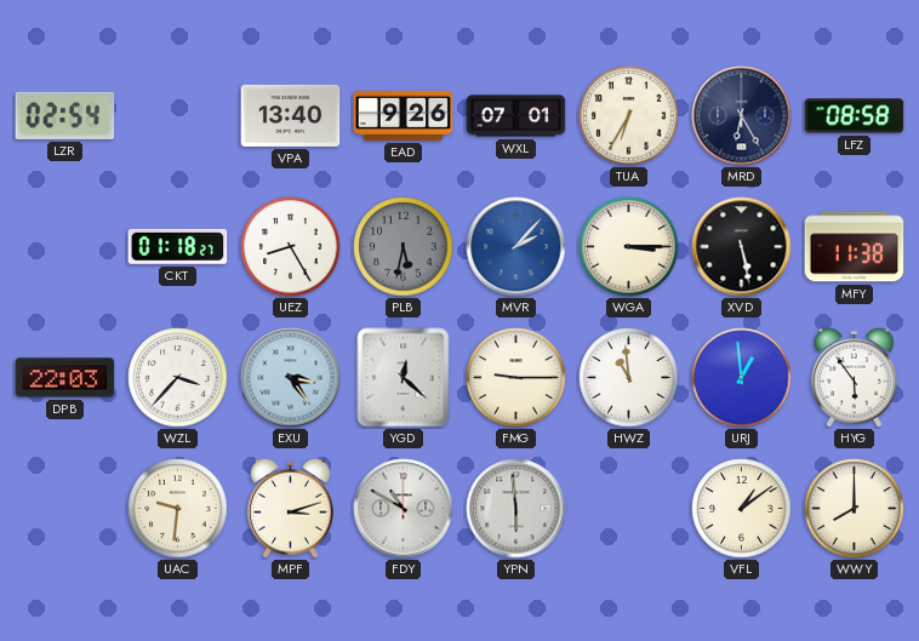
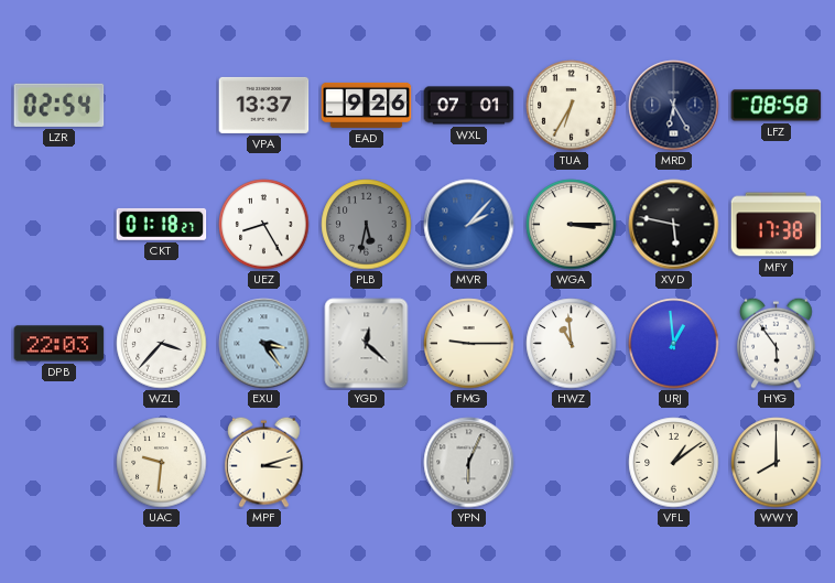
VPA: 13:40 -> 13:37 (264, 105)
XVD: 5:28 -> 5:47 (674, 225)
MFY: 11:38 -> 17:38 (777, 225)
FDY: 10:50 -> none (404, 509)
YPN: 5:59 -> 6:04 (469, 463)
